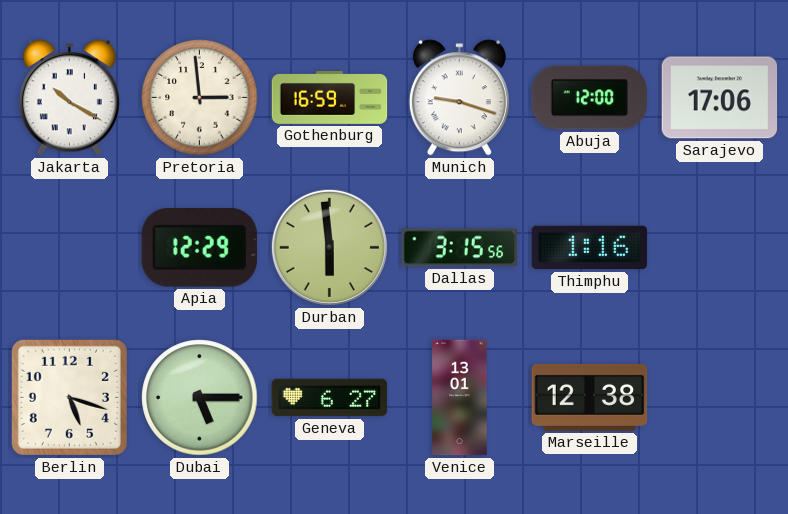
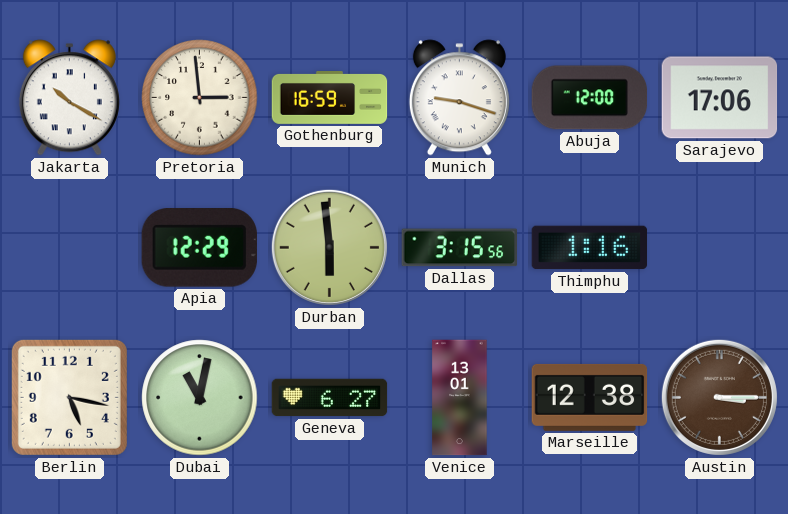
Berlin: 5:18 -> 5:17 (69, 397)
Dubai: 5:15 -> 11:02 (200, 398)
Austin: none -> 3:15 (719, 397)
